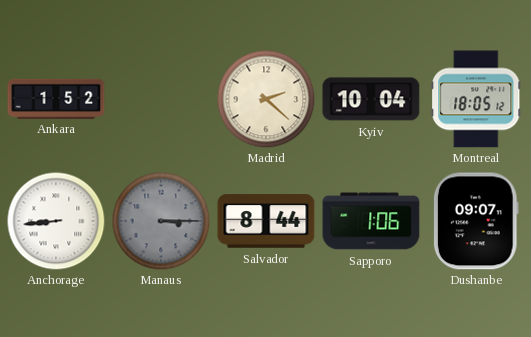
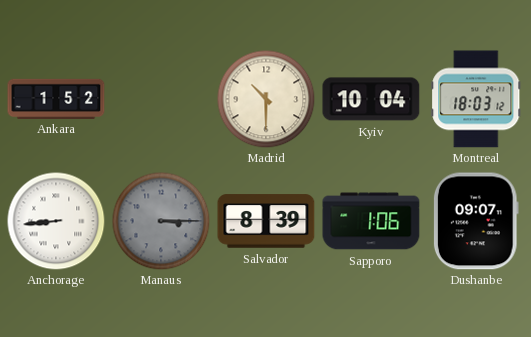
Madrid: 2:22 -> 10:30 (266, 99)
Montreal: 18:05 -> 18:03 (476, 99)
Salvador: 8:44 -> 8:39 (266, 221)
